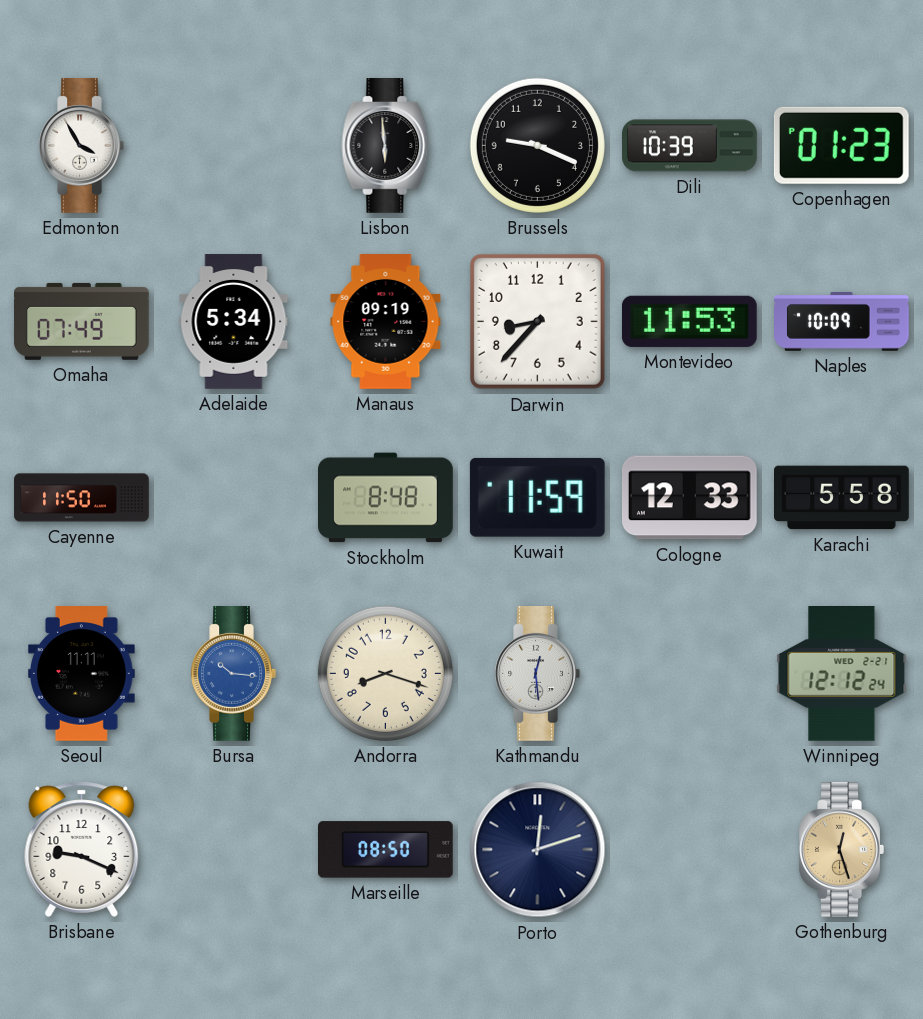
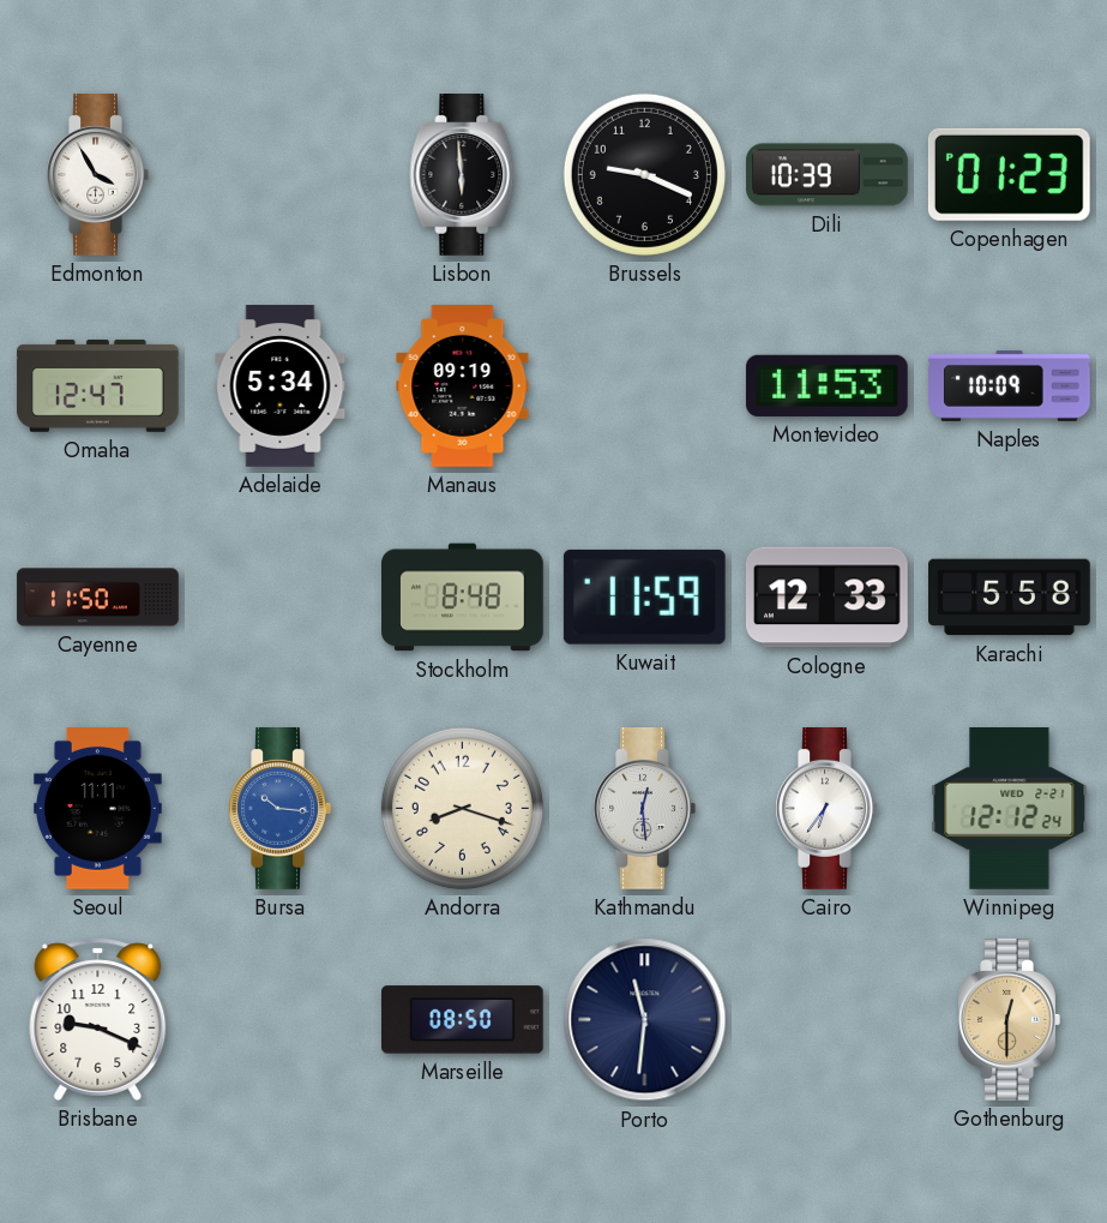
Omaha: 07:49 -> 12:47 (98, 385)
Darwin: 8:37 -> none (537, 321)
Cairo: none -> 6:36 (826, 809)
Porto: 12:12 -> 11:31 (645, 1020)
Gothenburg: 12:27 -> 12:30 (1009, 1020)
